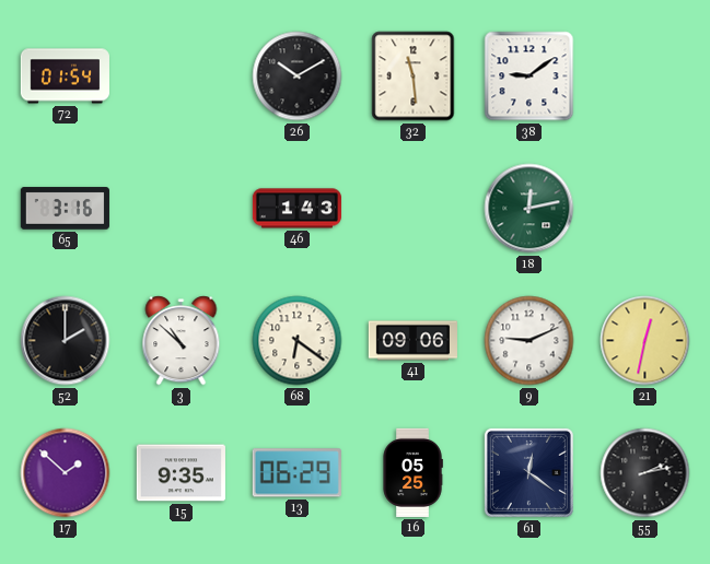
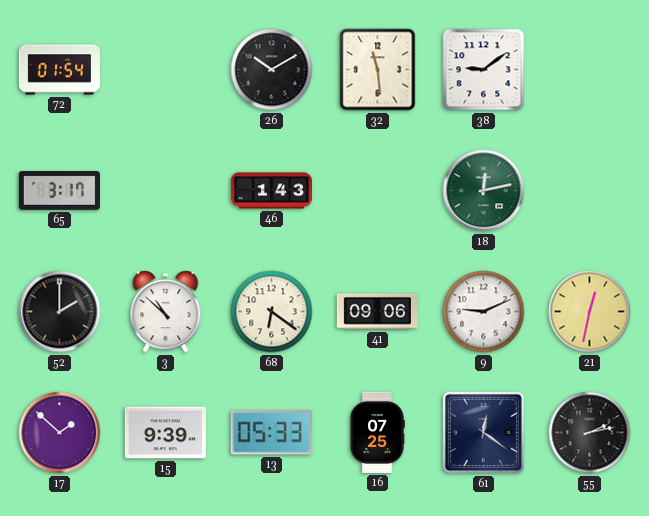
65: 3:16 -> 3:17 (59, 191)
15: 9:35 -> 9:39 (165, 433)
13: 06:29 -> 05:33 (271, 433)
16: 05:25 -> 07:25 (377, 432)
